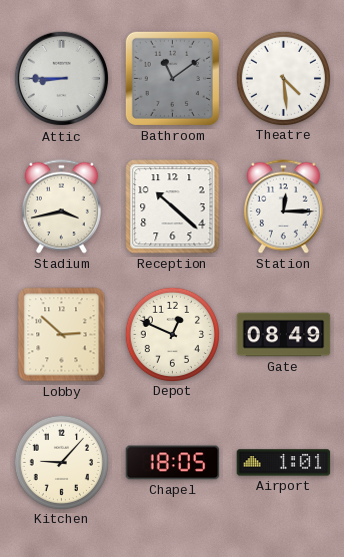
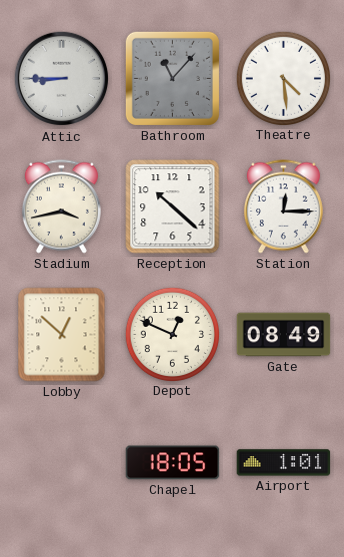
Bathroom: 11:09 -> 11:07 (172, 78)
Lobby: 2:52 -> 12:52 (62, 335)
Kitchen: 9:07 -> none (61, 462)
